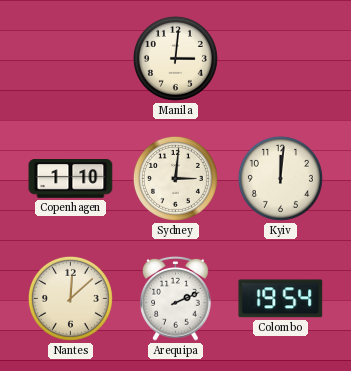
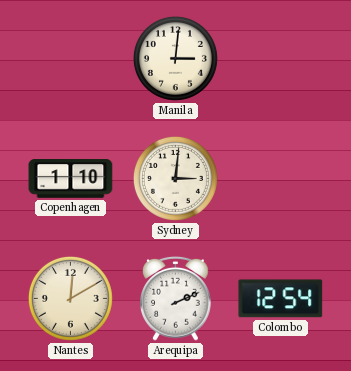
Kyiv: 12:01 -> none (280, 178)
Nantes: 12:08 -> 12:10 (70, 298)
Colombo: 19:54 -> 12:54 (281, 299)
